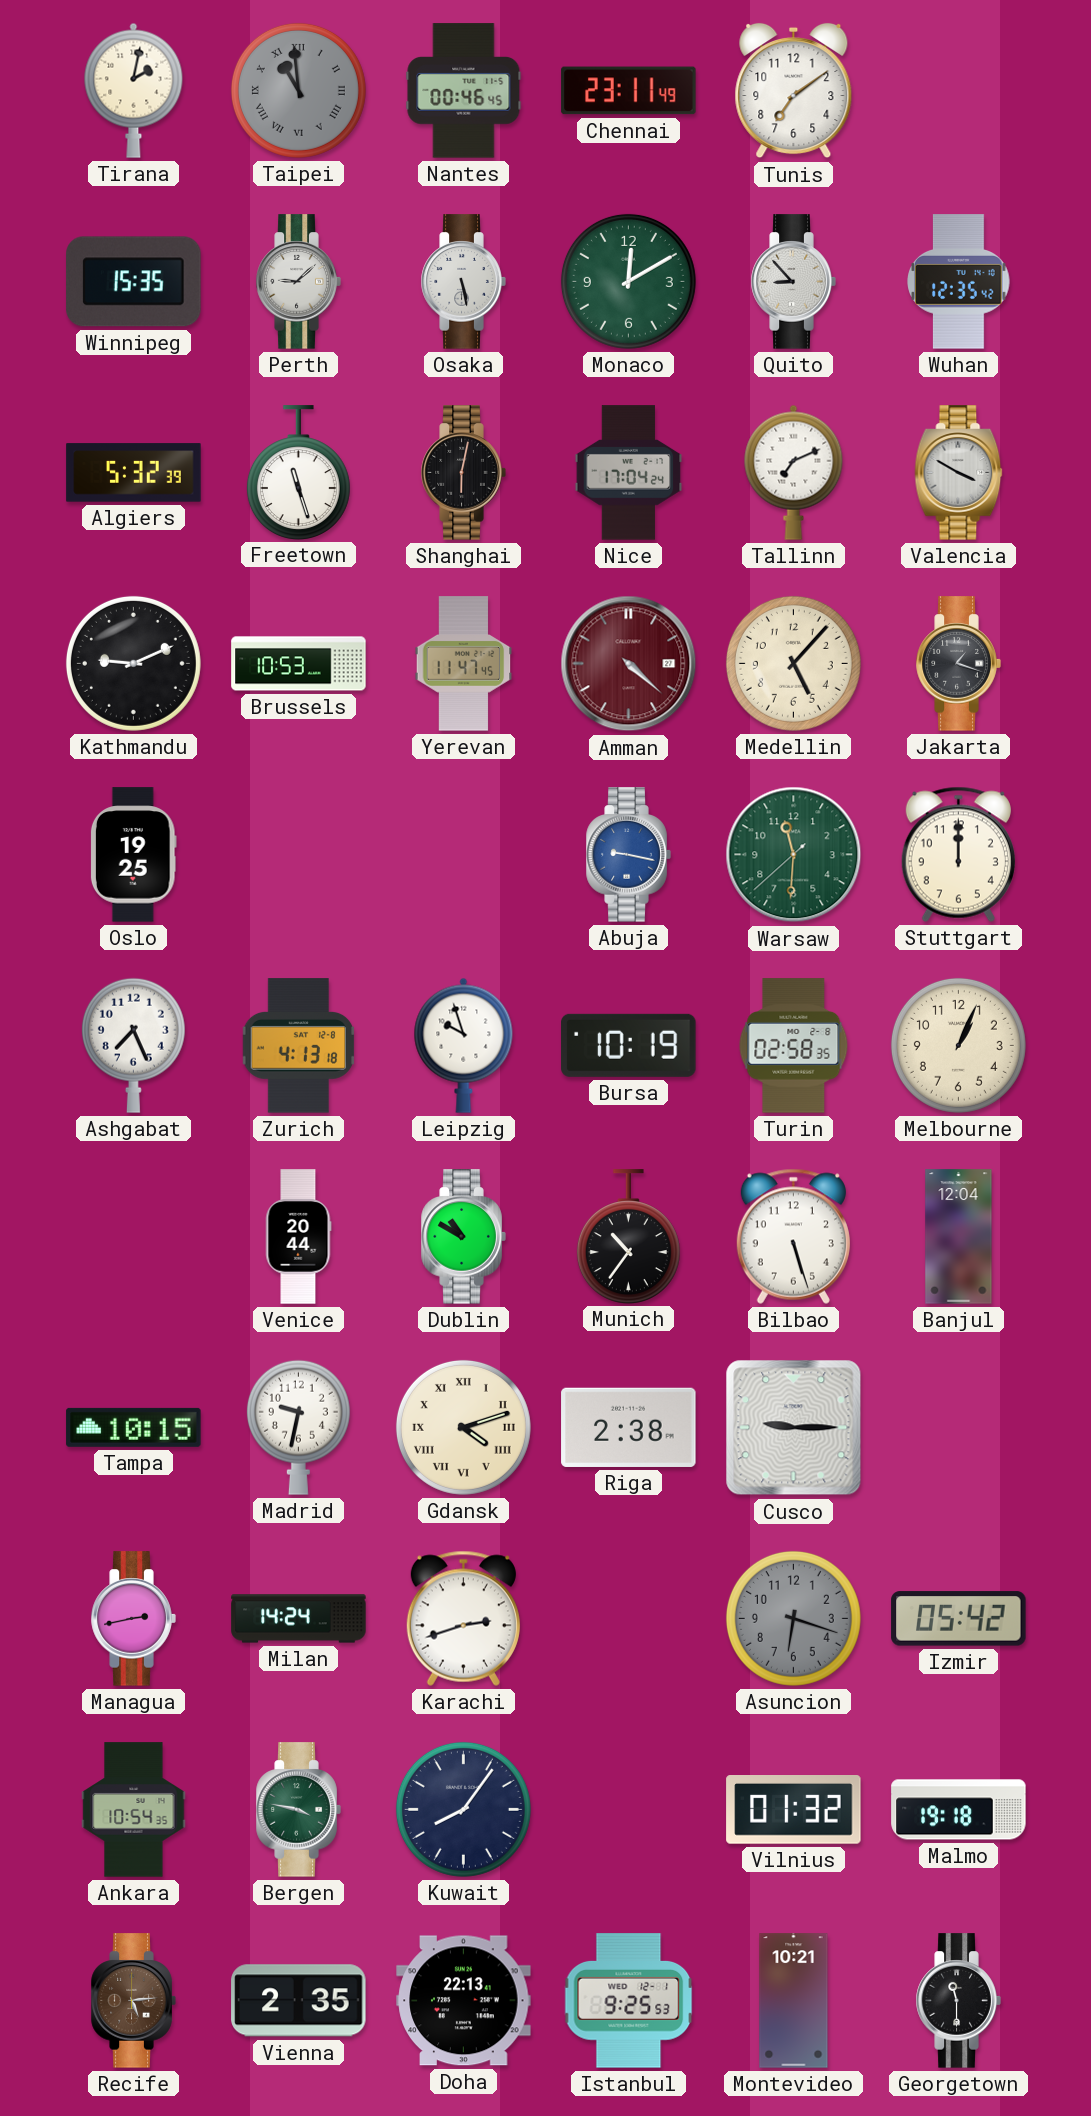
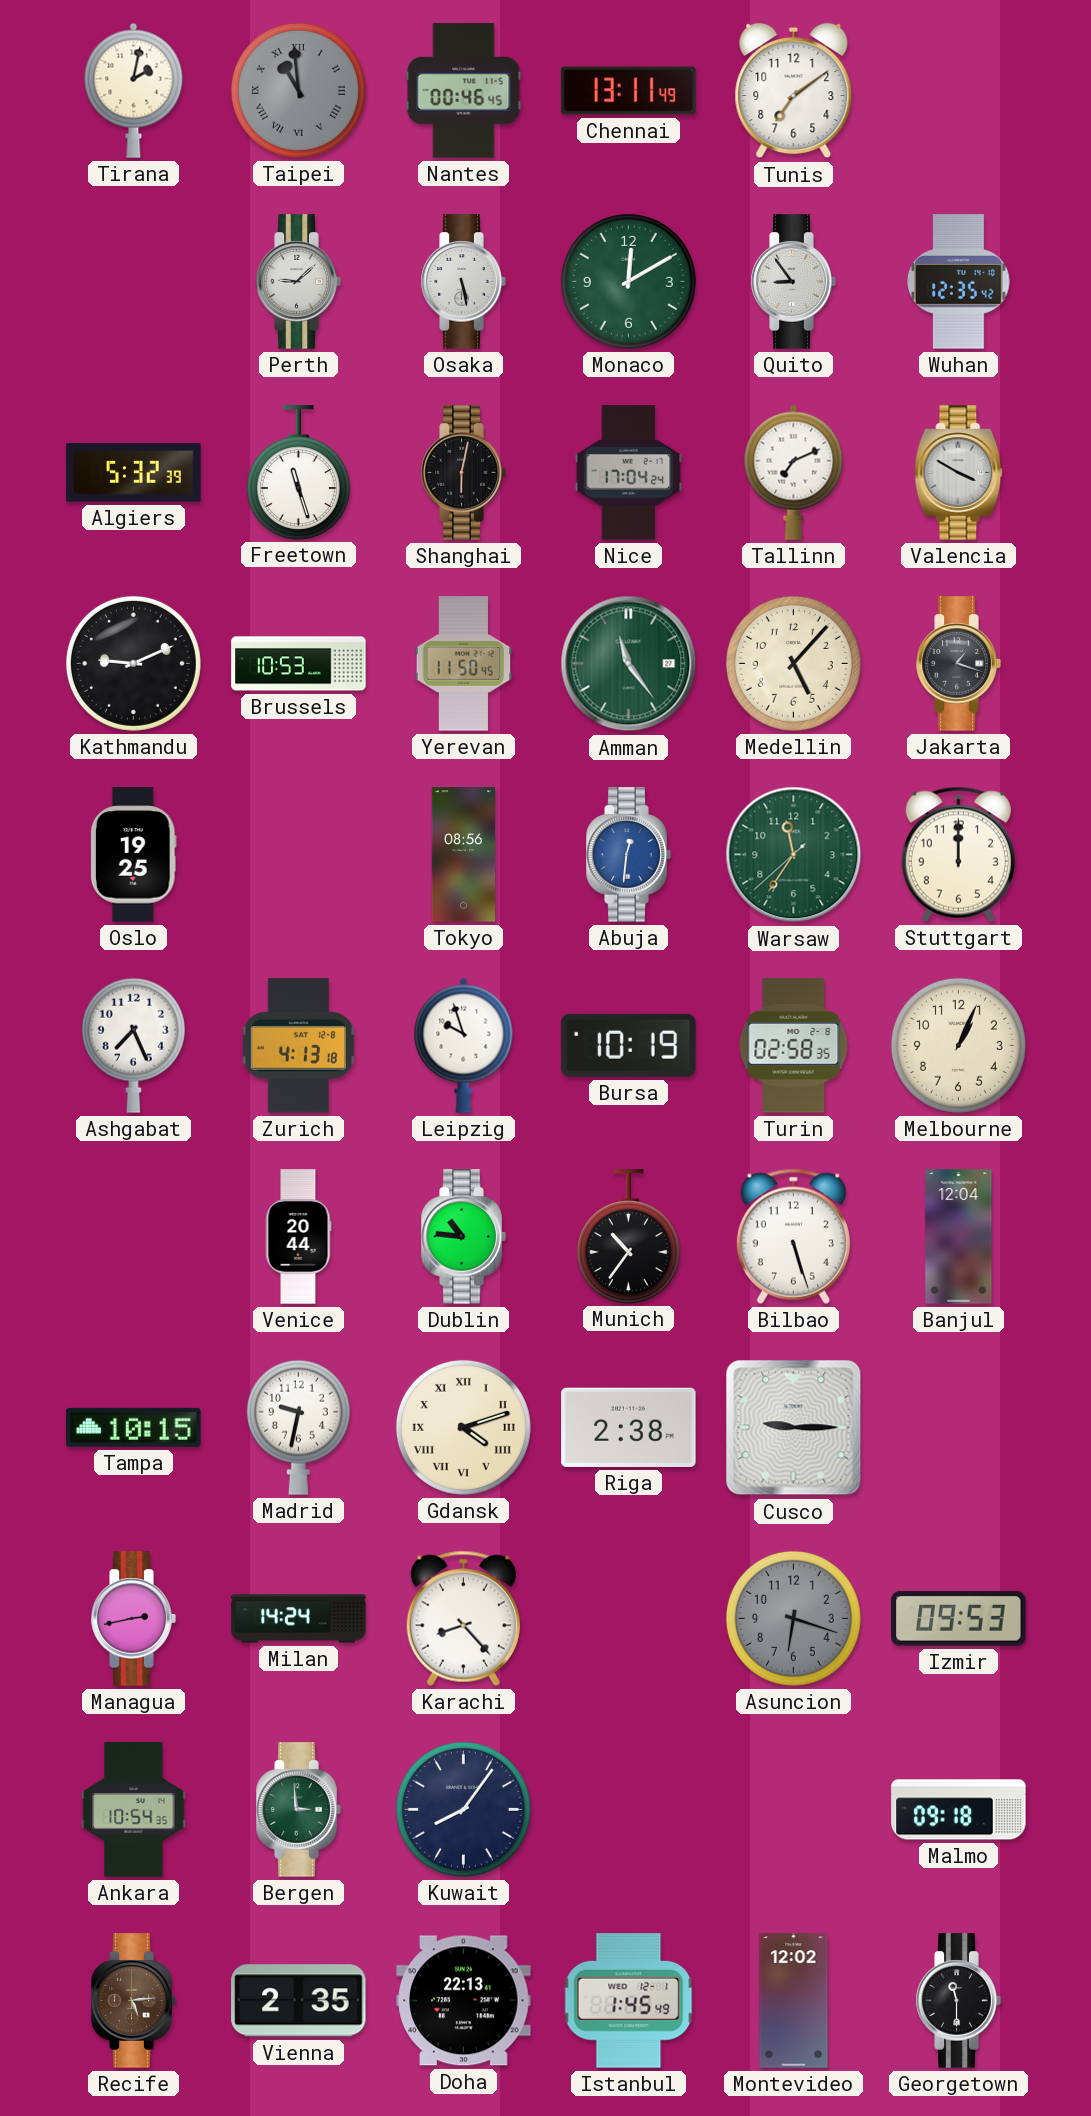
Chennai: 23:11 -> 13:11 (629, 91)
Winnipeg: 15:35 -> none (134, 282)
Quito: 8:53 -> 8:54 (793, 282)
Yerevan: 11:47 -> 11:50 (464, 664)
Amman: 4:22 -> 11:24 (629, 664)
Amman dial: burgundy -> green (629, 664)
Tokyo: none -> 08:56 (464, 855)
Abuja: 9:17 -> 12:31 (628, 855)
Warsaw: 11:30 -> 11:35 (794, 855)
Dublin: 10:50 -> 10:46 (463, 1237)
Karachi: 2:42 -> 8:23 (463, 1618)
Izmir: 05:42 -> 09:53 (959, 1619)
Bergen: 3:47 -> 2:59 (298, 1810)
Vilnius: 01:32 -> none (794, 1810)
Malmo: 19:18 -> 09:18 (959, 1810)
Istanbul: 9:25 -> 1:45 (629, 2001)
Montevideo: 10:21 -> 12:02 (794, 2001)
